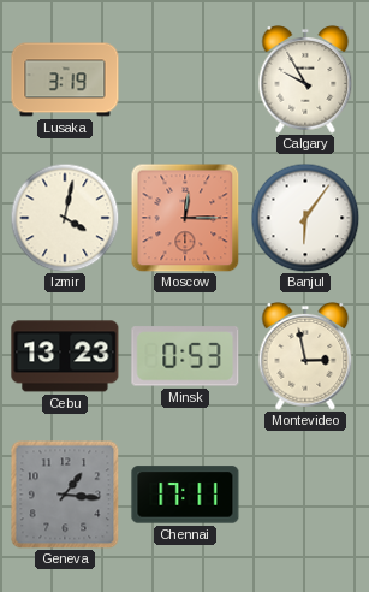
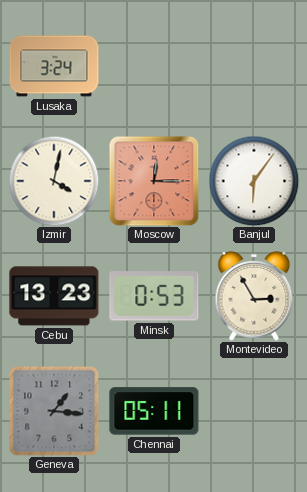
Lusaka: 3:19 -> 3:24 (54, 66)
Calgary: 9:55 -> none (305, 81)
Montevideo: 2:58 -> 2:55 (254, 297)
Chennai: 17:11 -> 05:11 (154, 411)
